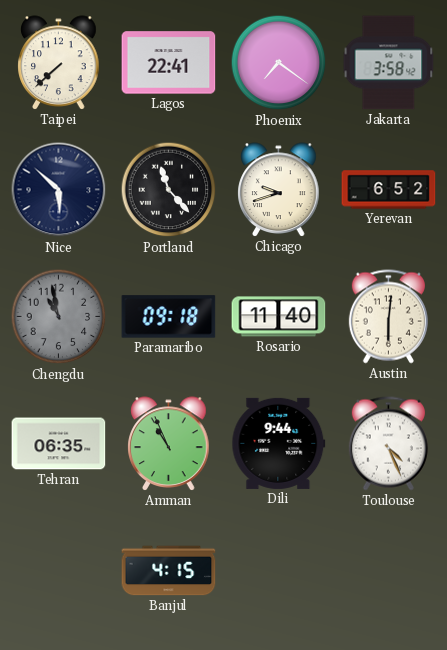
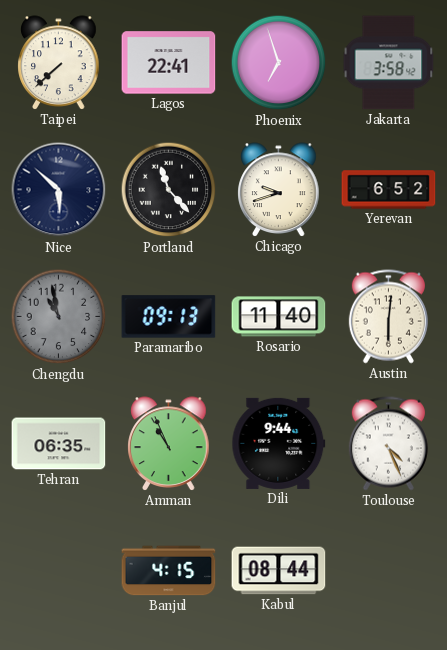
Phoenix: 7:21 -> 6:57 (279, 63)
Paramaribo: 09:18 -> 09:13 (169, 317)
Kabul: none -> 08:44 (279, 571)
